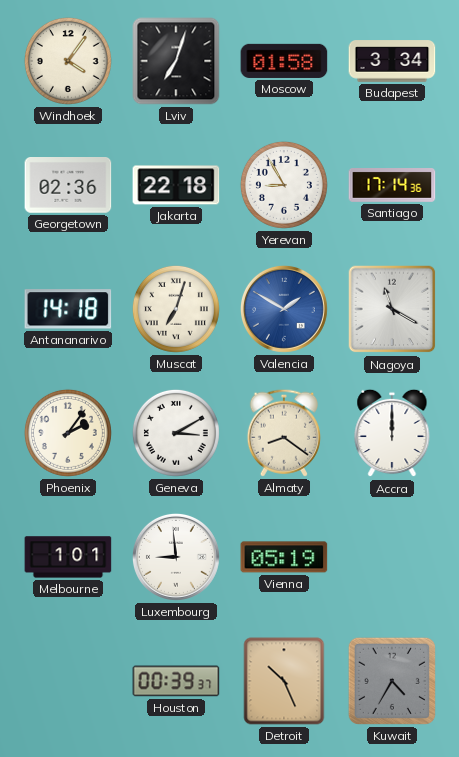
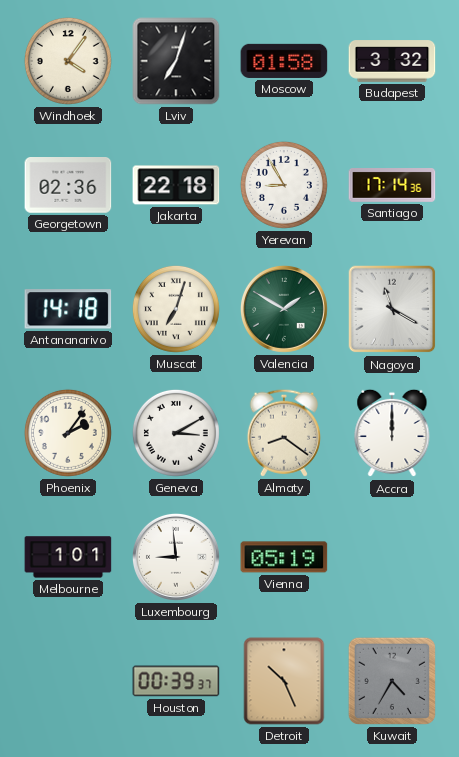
Budapest: 3:34 -> 3:32 (392, 61)
Valencia dial: blue -> green (284, 309)
